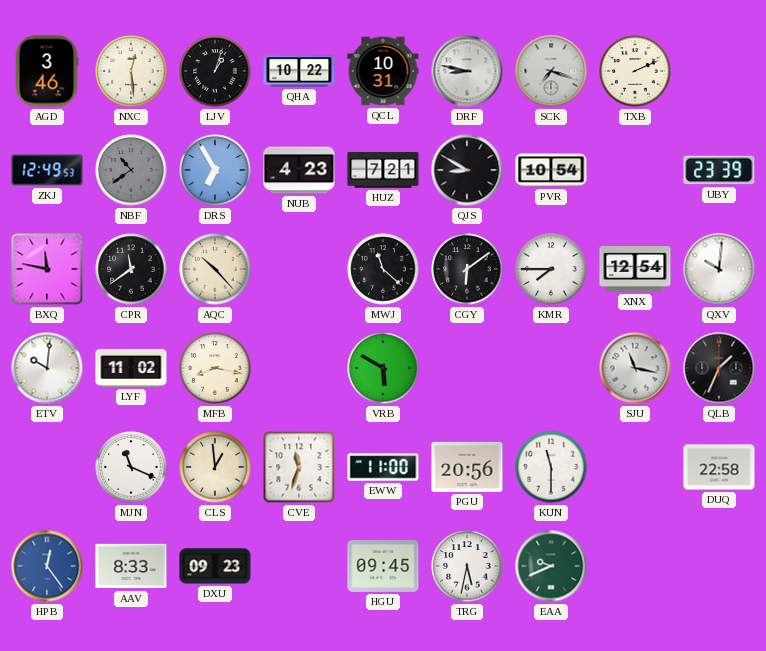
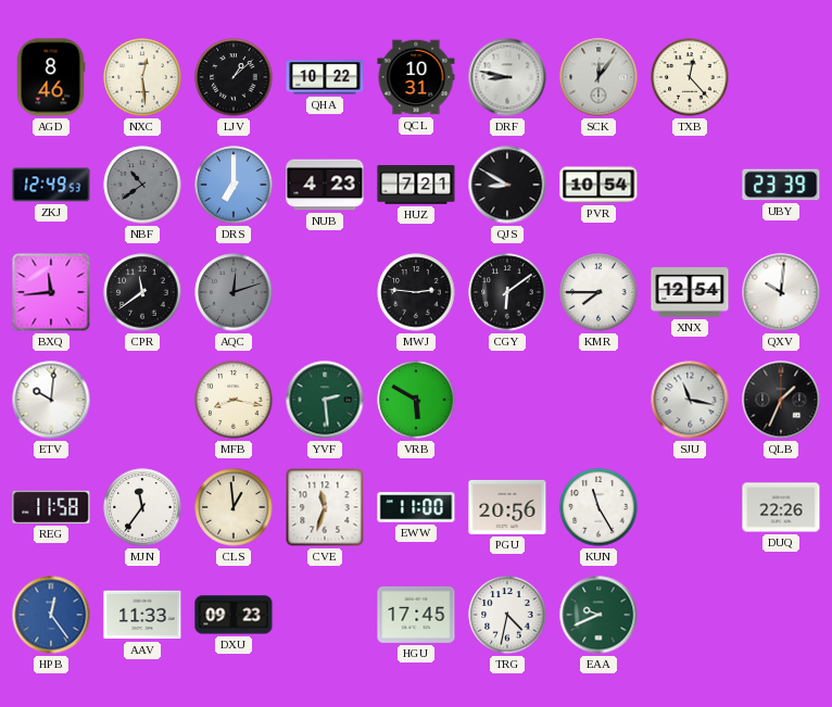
AGD: 3:46 -> 8:46 (51, 77)
LJV: 1:03 -> 1:08 (234, 77)
SCK: 7:18 -> 12:06 (598, 77)
TXB: 2:11 -> 12:23 (690, 77)
DRS: 6:55 -> 7:00 (234, 185)
BXQ: 11:47 -> 11:44 (51, 292)
AQC: 10:23 -> 12:12 (234, 292)
AQC dial: cream -> grey (234, 292)
MWJ: 11:22 -> 2:46 (416, 292)
LYF: 11:02 -> none (131, 368)
YVF: none -> 2:29 (325, 400)
REG: none -> 11:58 (51, 507)
MJN: 11:19 -> 11:36 (142, 507)
KUN: 11:30 -> 11:25 (598, 507)
DUQ: 22:58 -> 22:26 (781, 507)
AAV: 8:33 -> 11:33 (142, 615)
HGU: 09:45 -> 17:45 (416, 615)
TRG: 5:32 -> 4:32 (507, 615)
